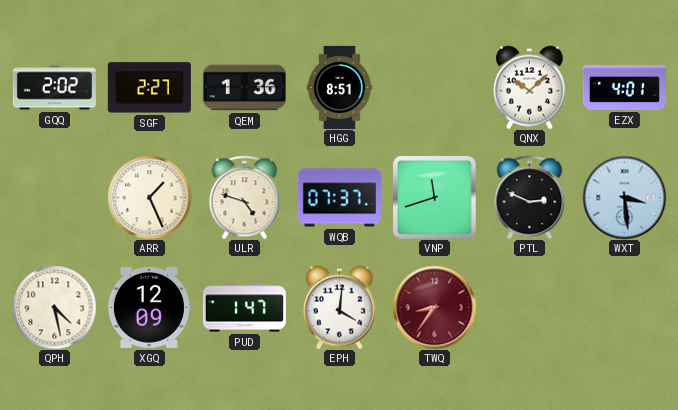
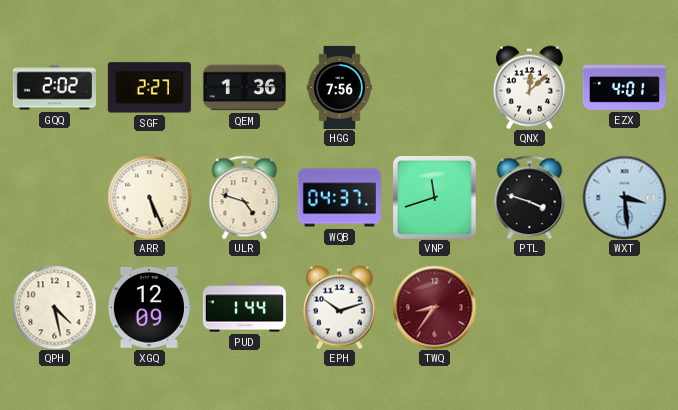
HGG: 8:51 -> 7:56 (339, 87)
QNX: 10:08 -> 12:08 (529, 87)
ARR: 1:26 -> 5:26 (149, 197)
WQB: 07:37 -> 04:37 (339, 198)
PTL: 2:49 -> 3:48 (530, 197)
PUD: 1:47 -> 1:44 (244, 308)
EPH: 4:01 -> 10:12 (339, 307)
